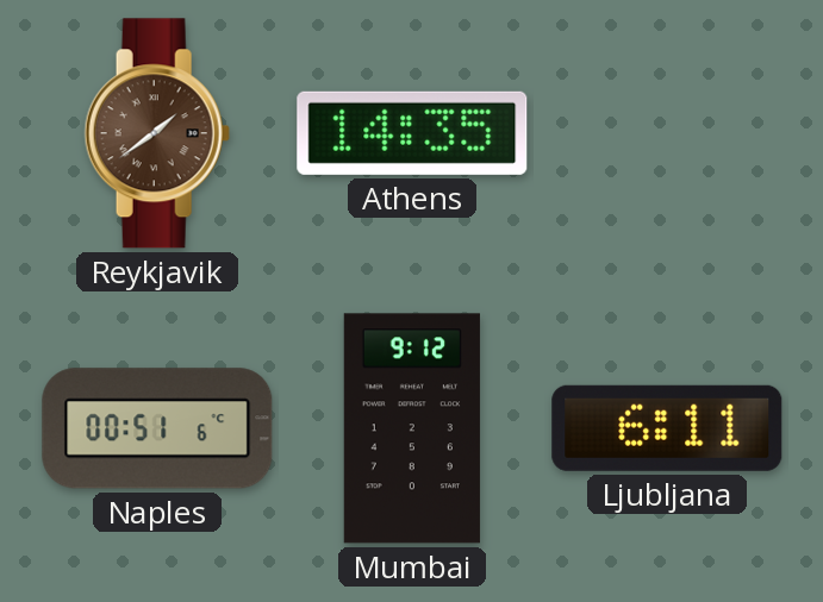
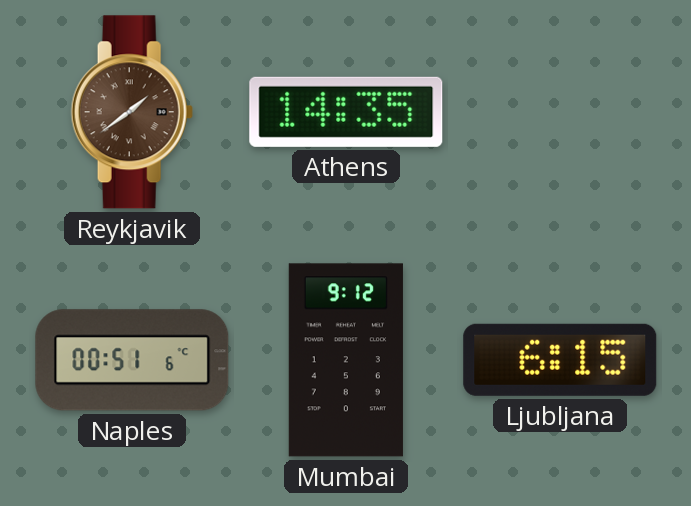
Ljubljana: 6:11 -> 6:15 (560, 360)
